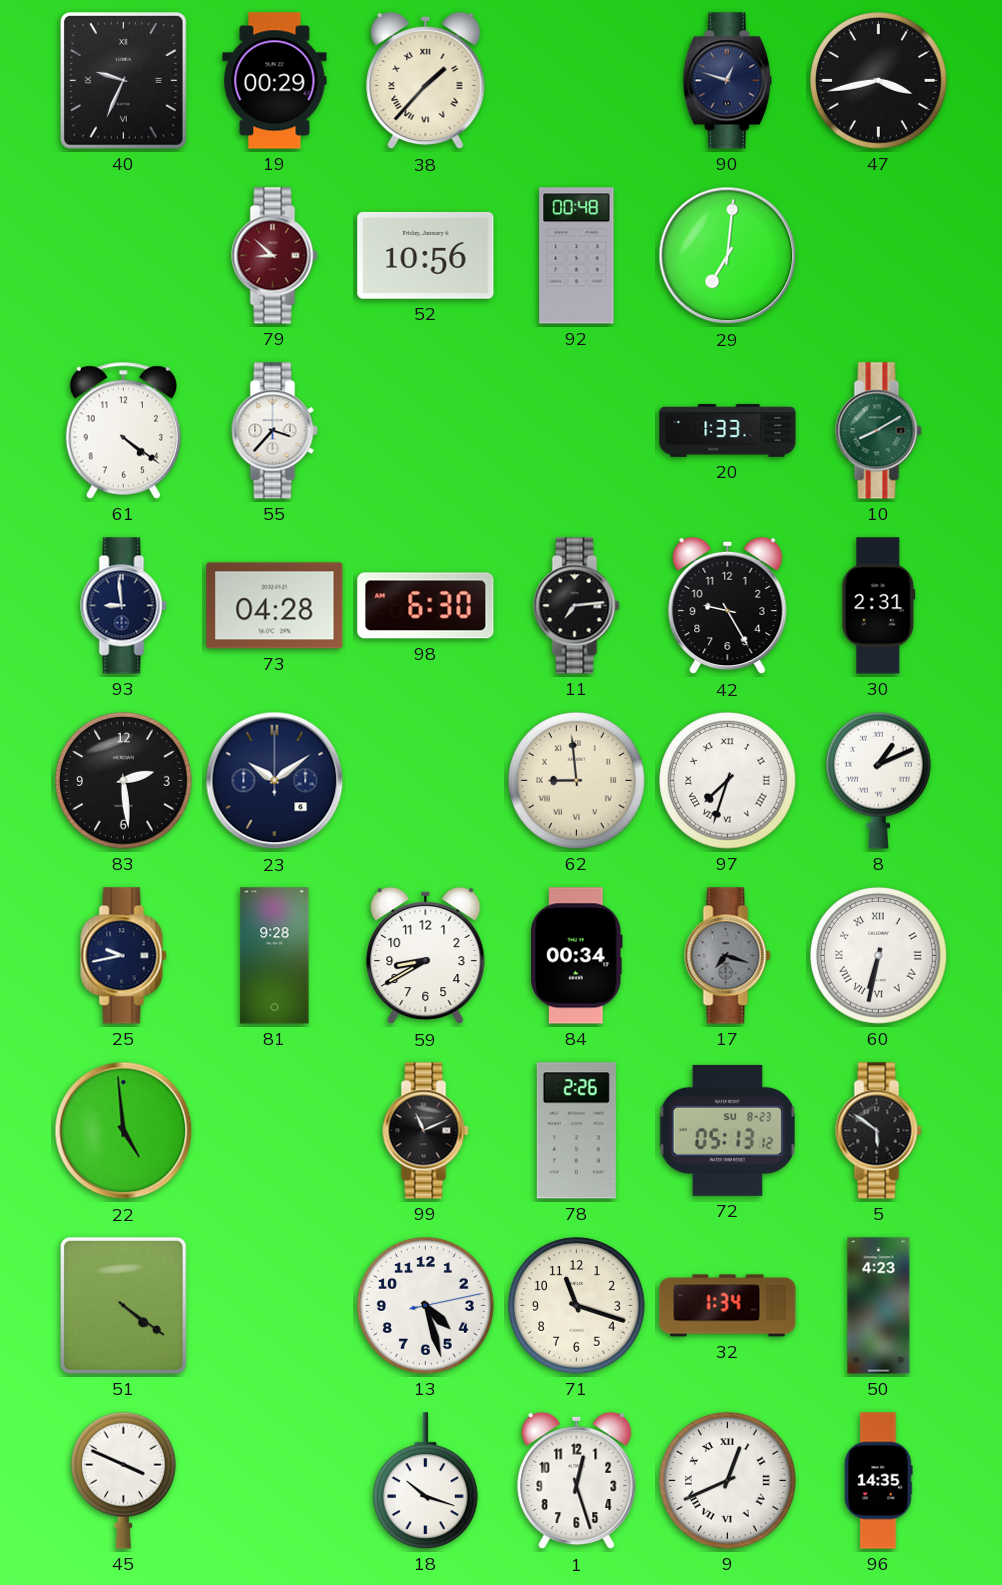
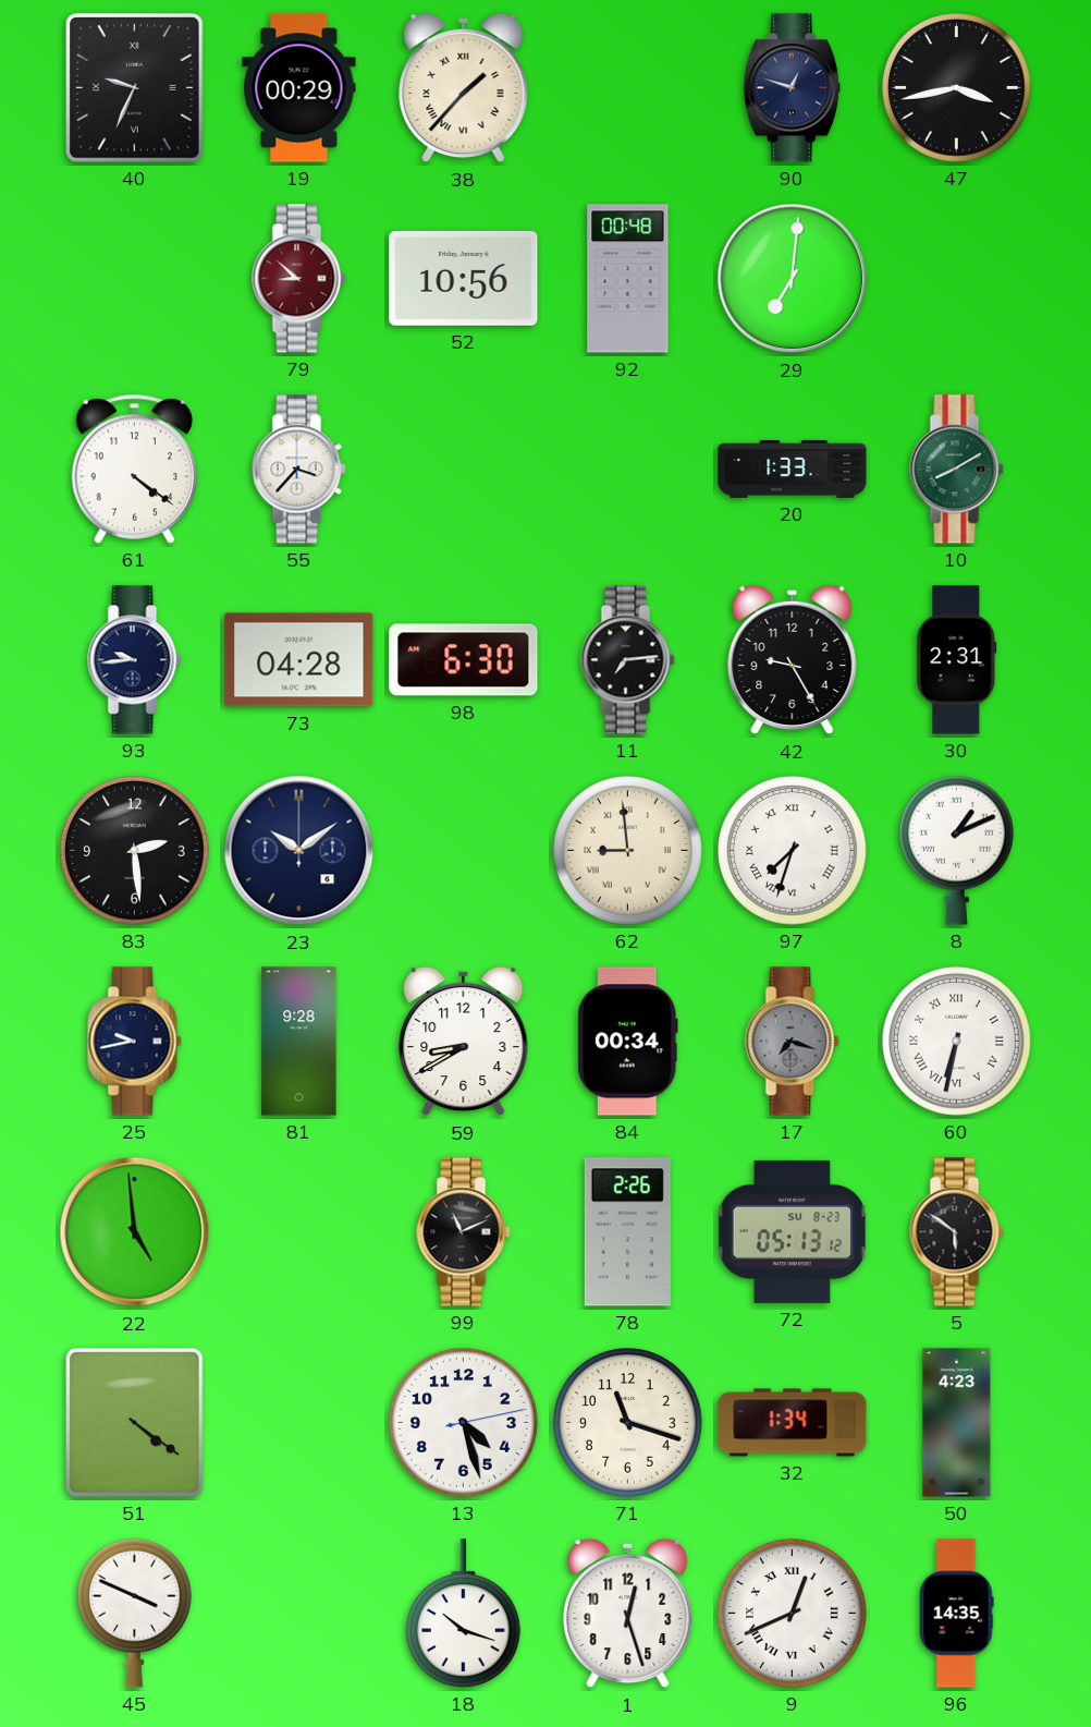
93: 8:59 -> 9:44 (135, 660)
